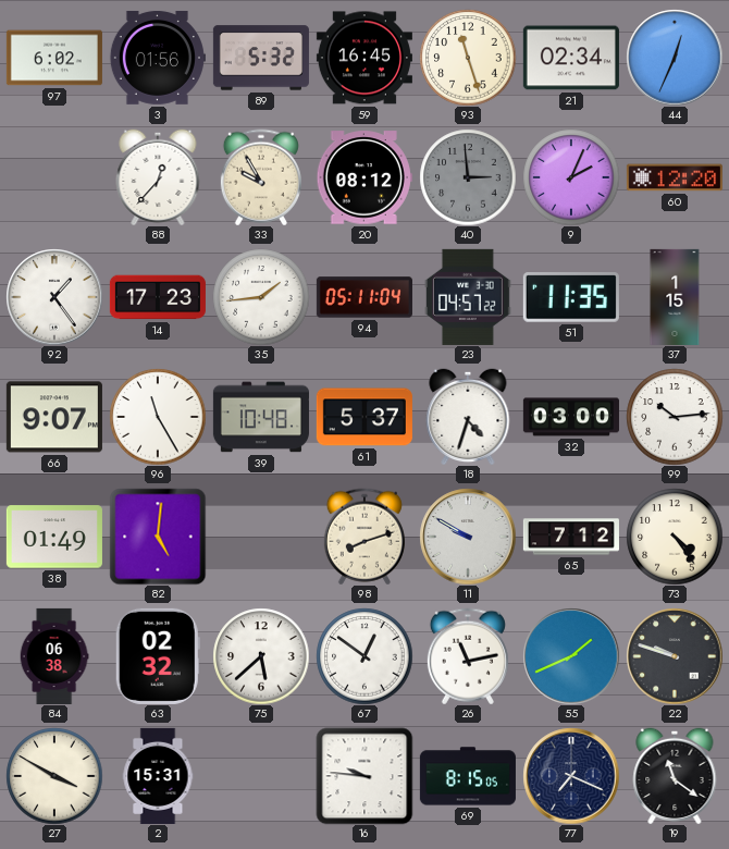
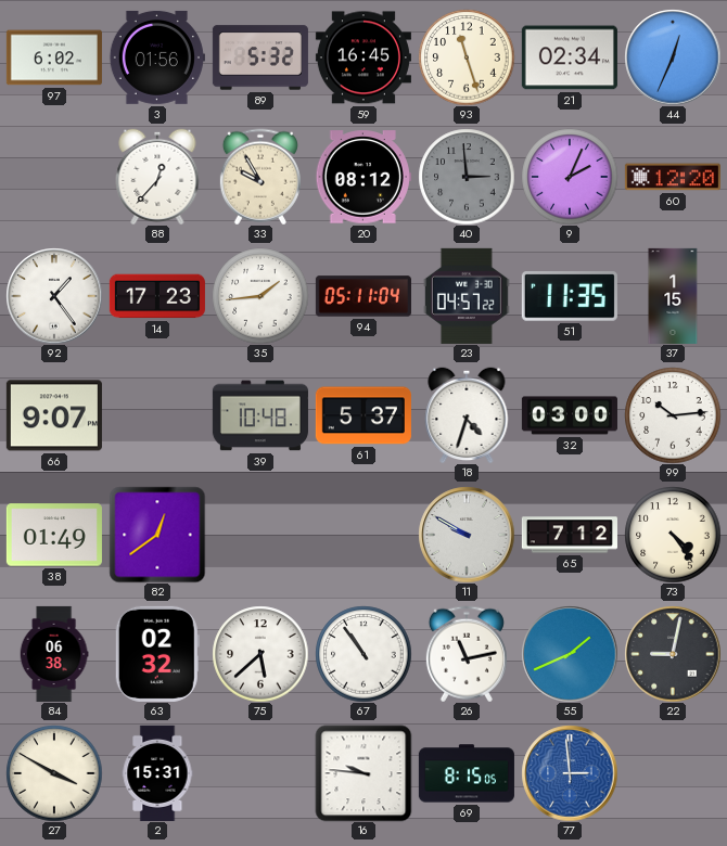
96: 11:25 -> none (158, 417)
82: 5:01 -> 12:39 (157, 535)
98: 8:12 -> none (364, 537)
67: 12:51 -> 10:54 (363, 654)
22: 9:48 -> 9:02 (673, 654)
77: 7:19 -> 2:59 (570, 773)
77 dial: navy -> blue (570, 773)
19: 11:21 -> none (675, 776)
